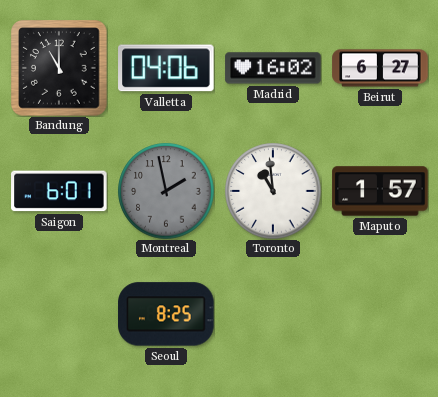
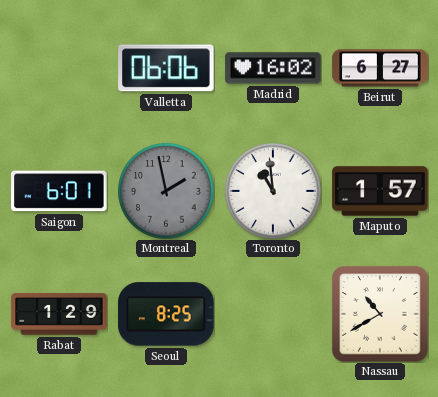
Bandung: 11:00 -> none (59, 68)
Valletta: 04:06 -> 06:06 (166, 68)
Rabat: none -> 1:29 (59, 314)
Nassau: none -> 10:40 (380, 314)
